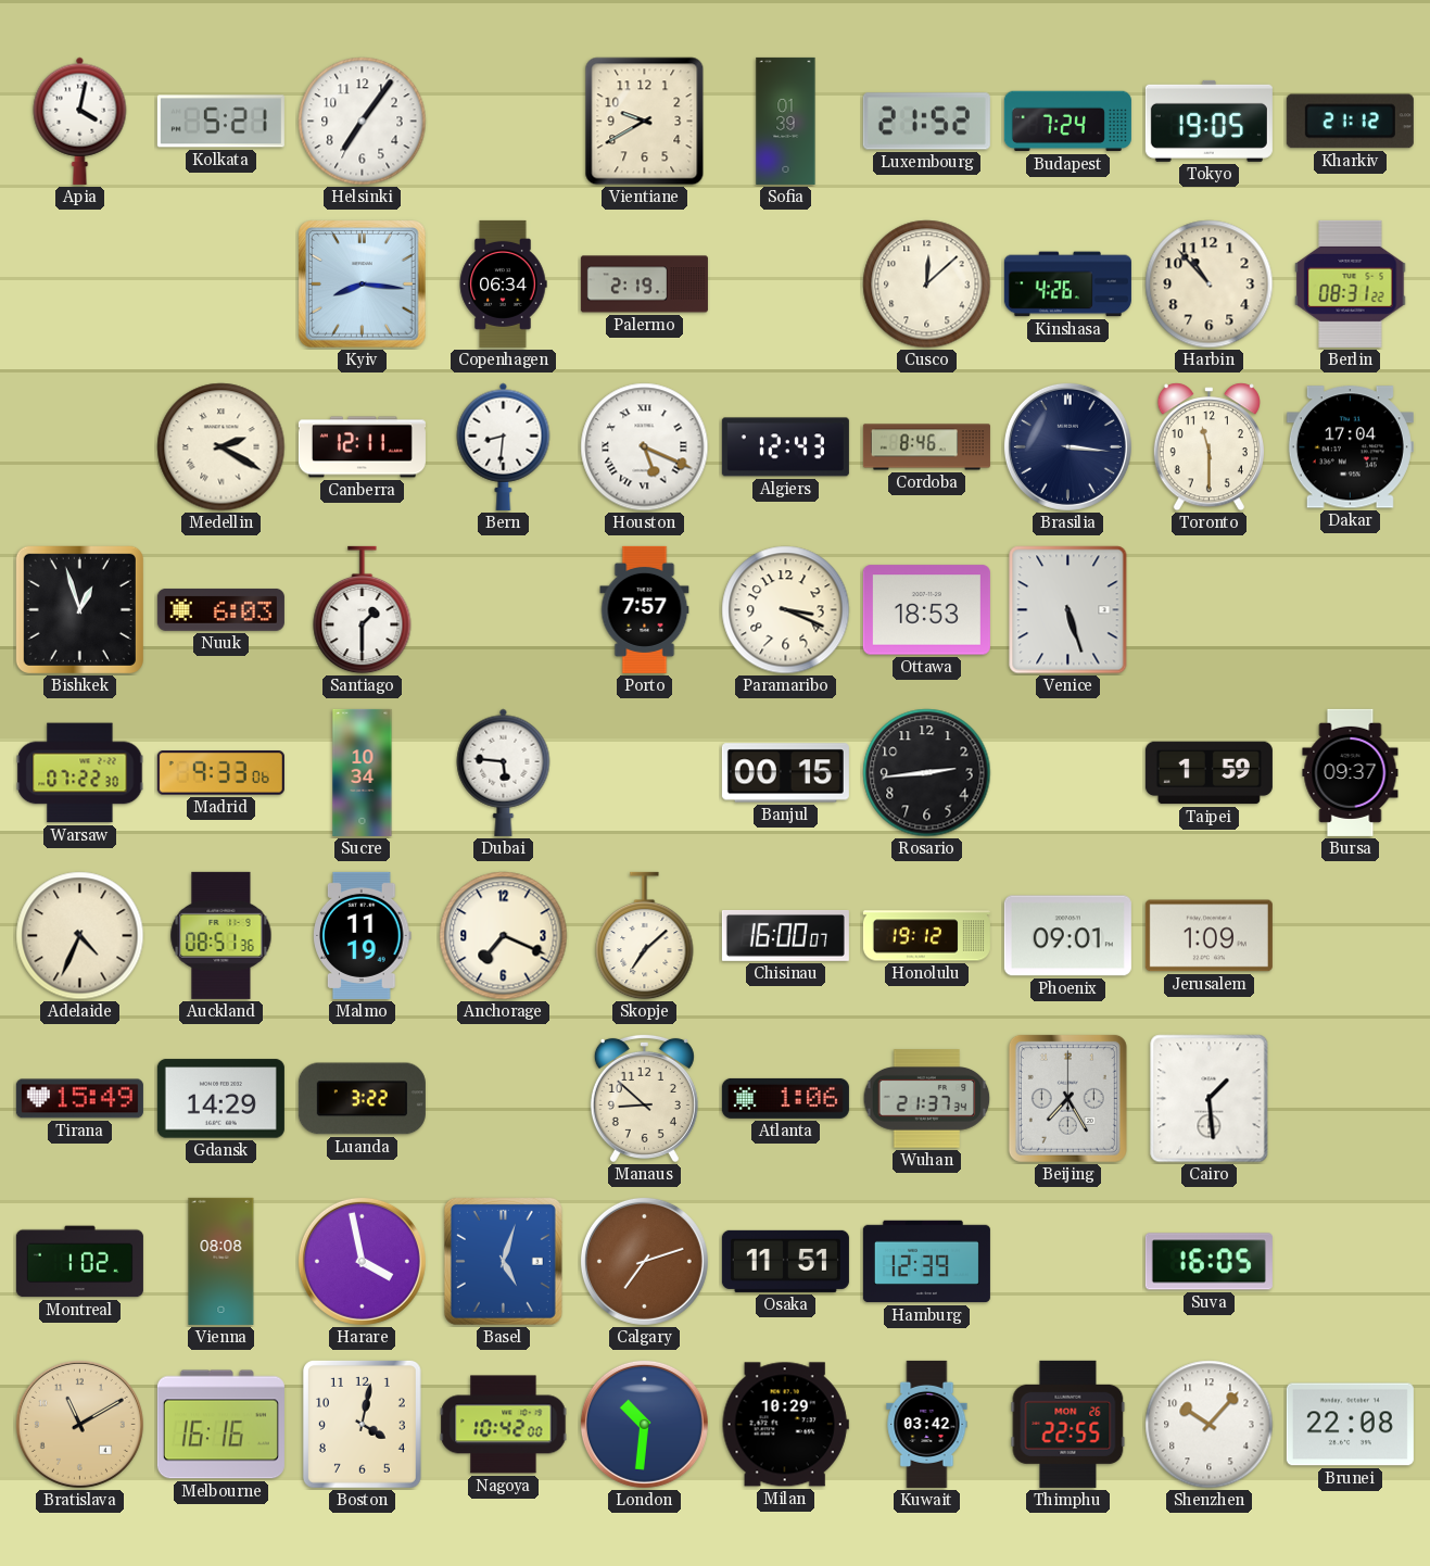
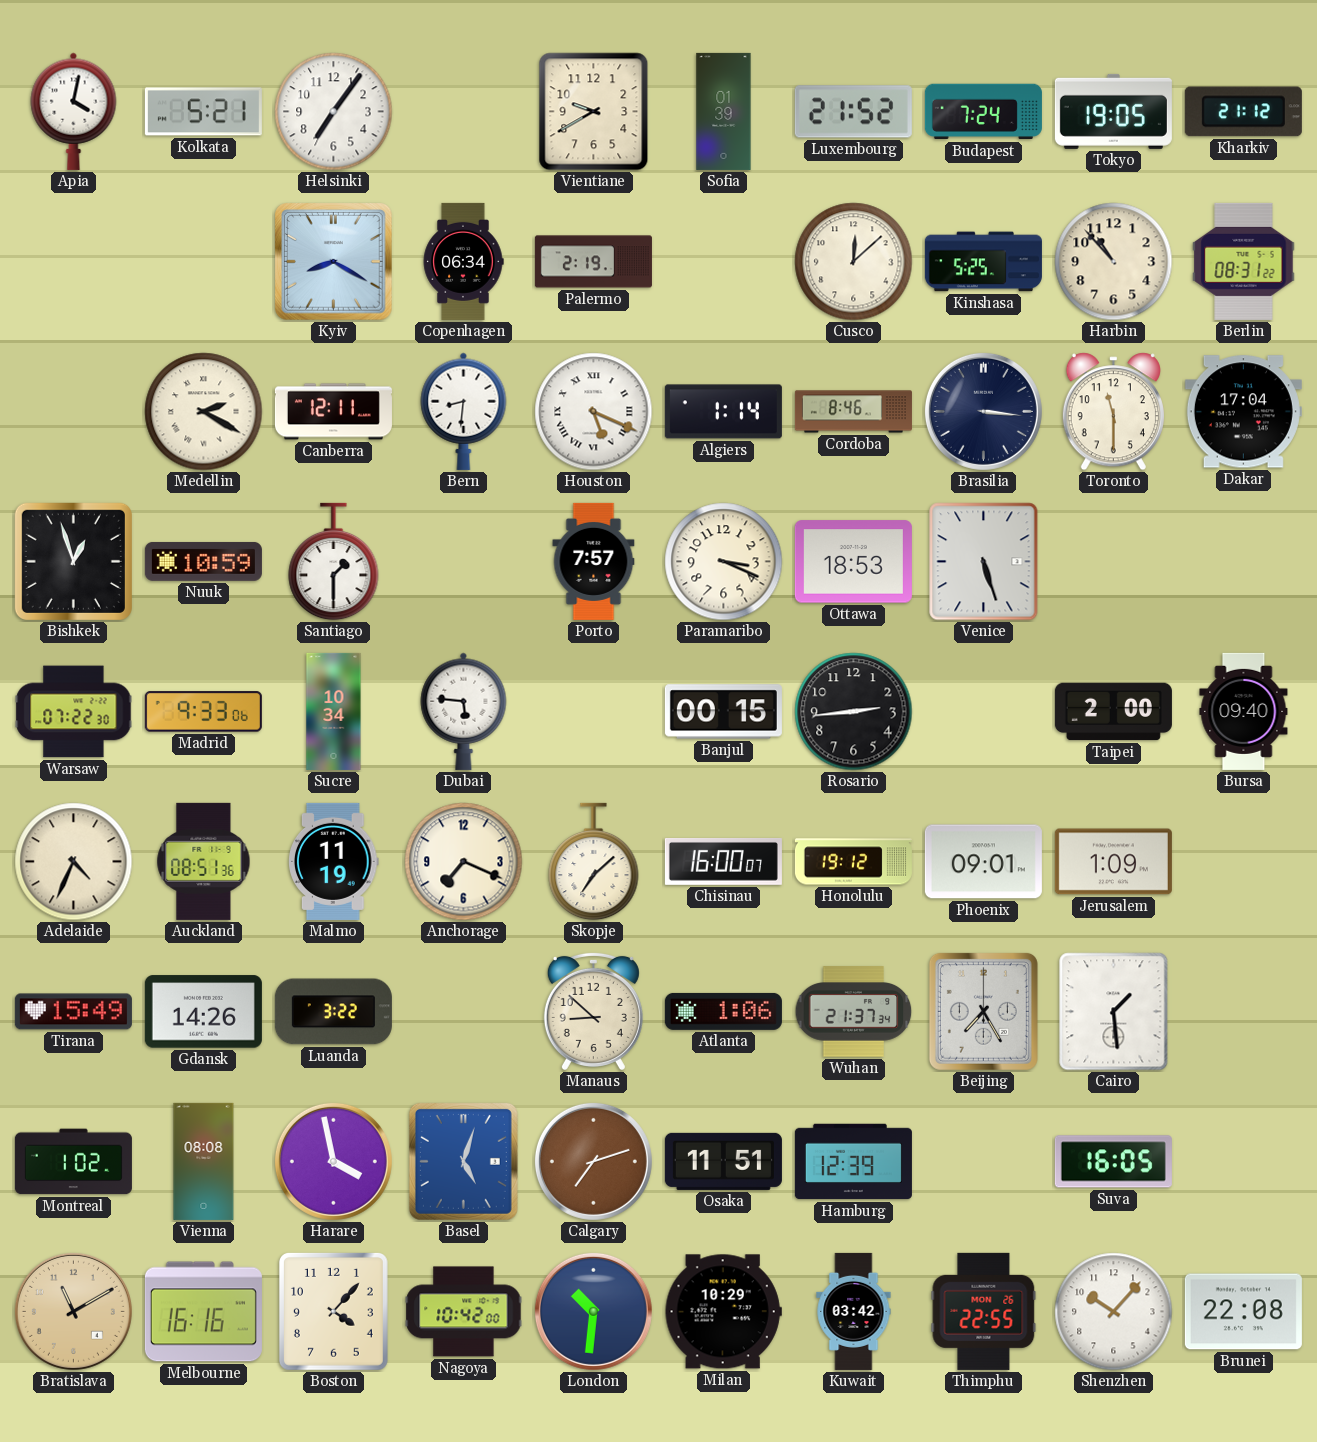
Kyiv: 8:16 -> 8:20 (334, 262)
Kinshasa: 4:26 -> 5:25 (983, 262)
Algiers: 12:43 -> 1:14 (723, 412)
Nuuk: 6:03 -> 10:59 (203, 561)
Taipei: 1:59 -> 2:00 (1113, 712)
Bursa: 09:37 -> 09:40 (1244, 711)
Gdansk: 14:29 -> 14:26 (203, 1012)
Boston: 4:02 -> 4:07 (333, 1311)
